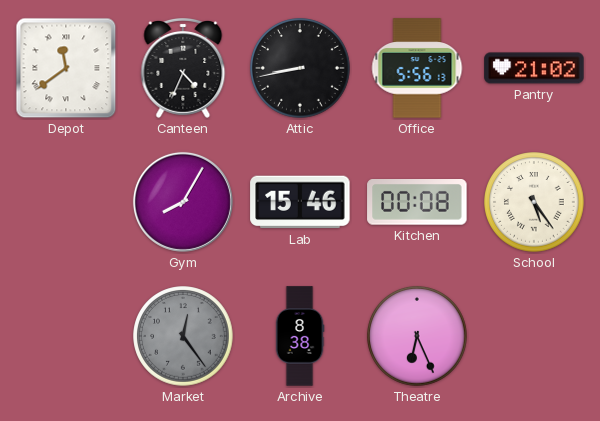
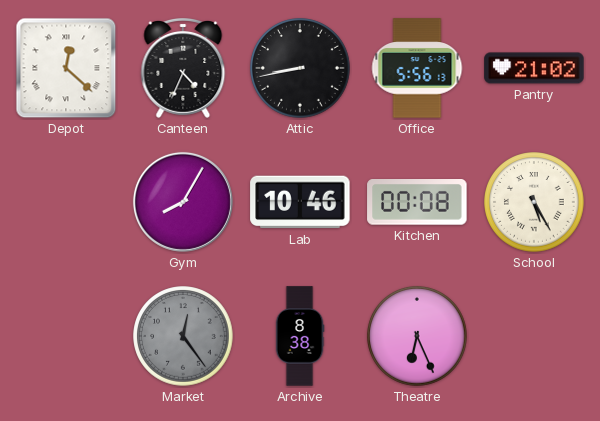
Depot: 11:39 -> 12:22 (66, 68)
Lab: 15:46 -> 10:46 (300, 202)
School: 5:24 -> 5:25 (534, 202)
